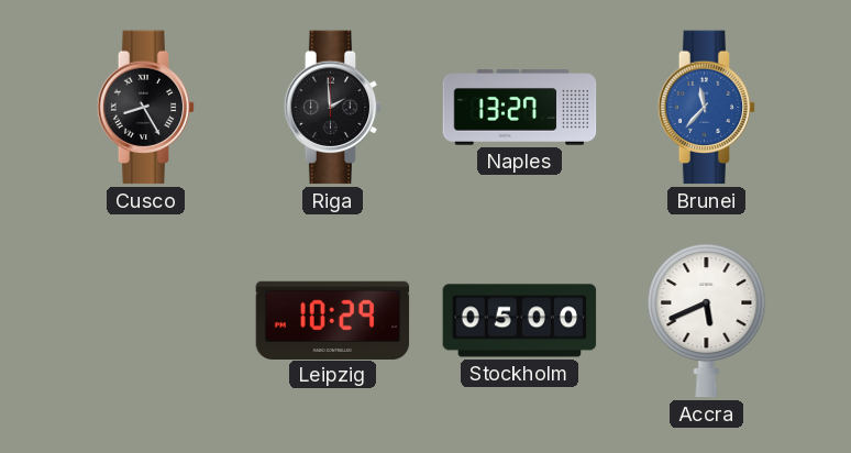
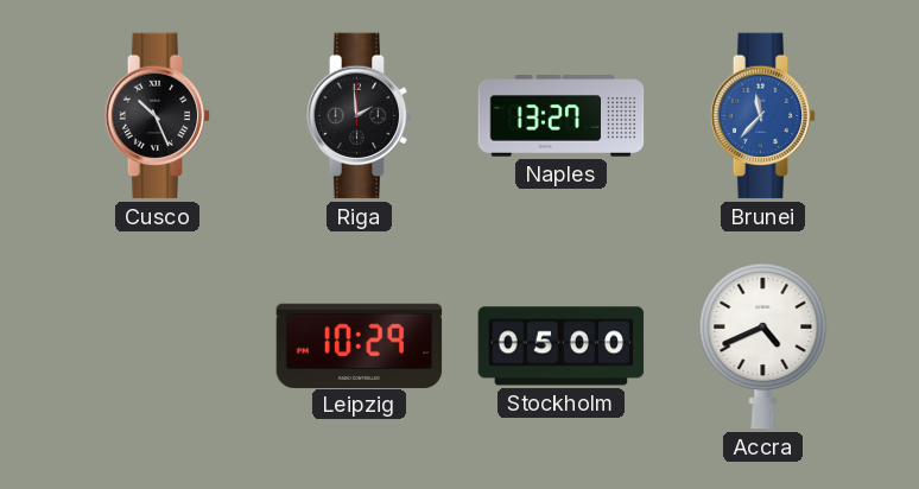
Cusco: 8:25 -> 10:26 (158, 116)
Accra: 5:41 -> 4:41 (763, 347)
